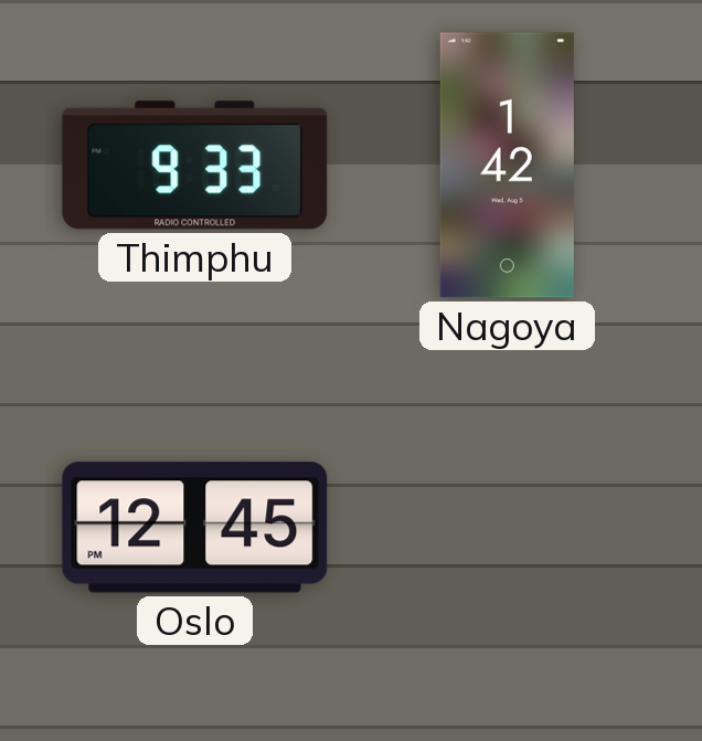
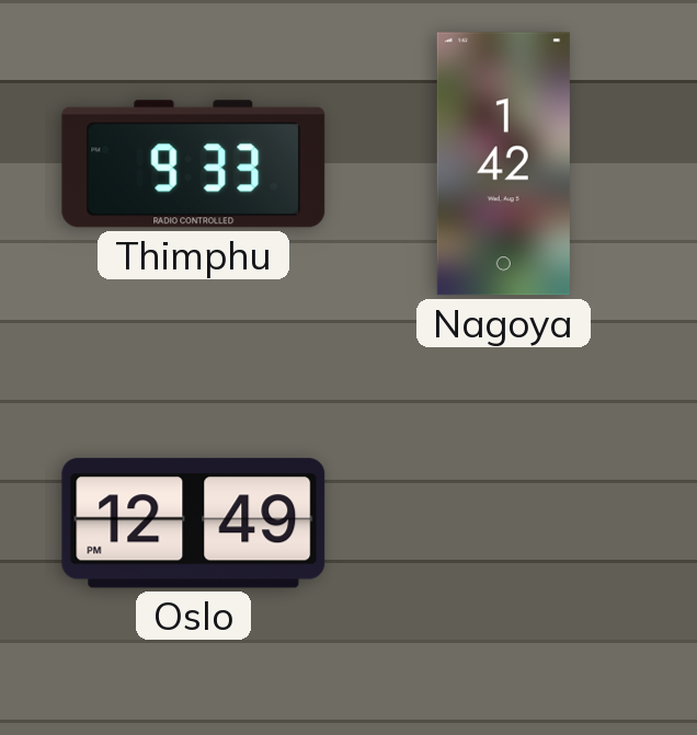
Oslo: 12:45 -> 12:49 (194, 524)
